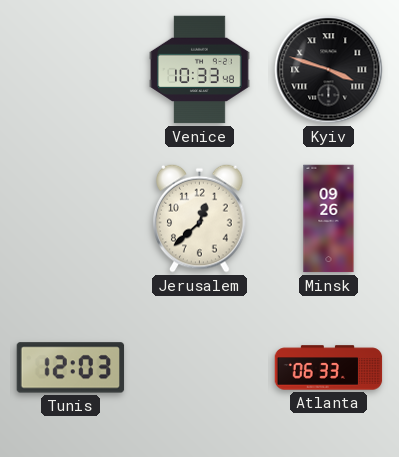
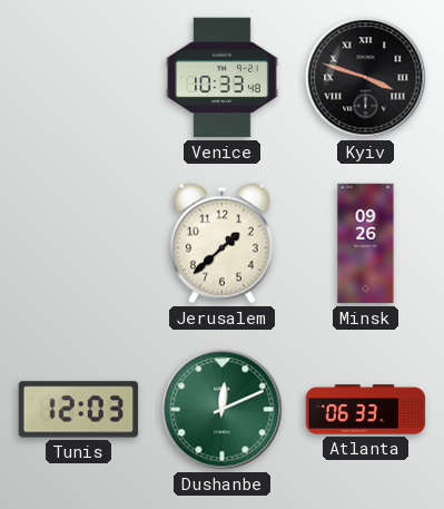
Jerusalem: 12:38 -> 1:38 (223, 243)
Dushanbe: none -> 12:11 (223, 410)
